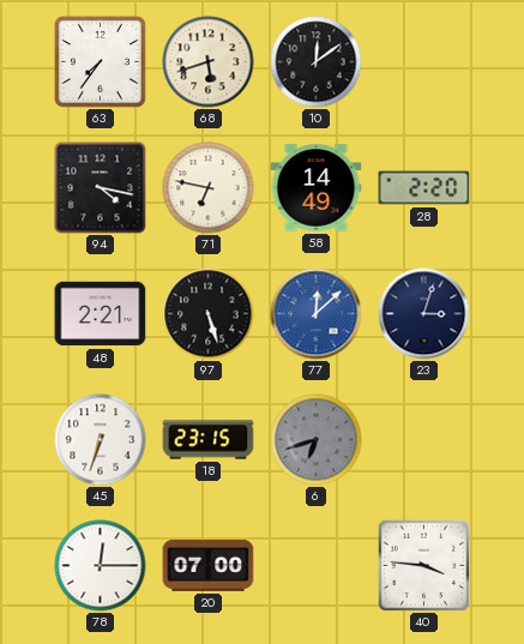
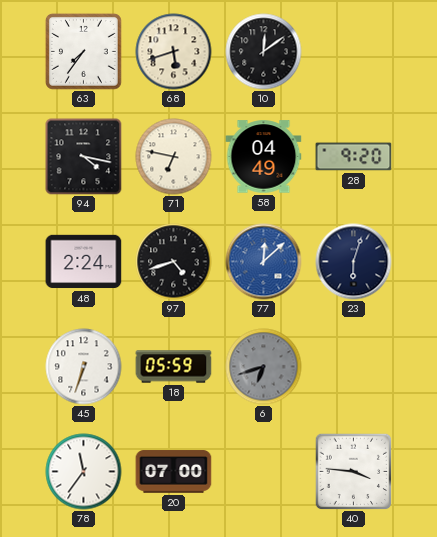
58: 14:49 -> 04:49 (264, 157)
28: 2:20 -> 9:20 (354, 157)
48: 2:21 -> 2:24 (84, 262)
97: 5:27 -> 4:42 (174, 262)
23: 3:03 -> 6:03 (354, 262)
18: 23:15 -> 05:59 (174, 367)
78: 12:15 -> 11:36 (84, 472)
